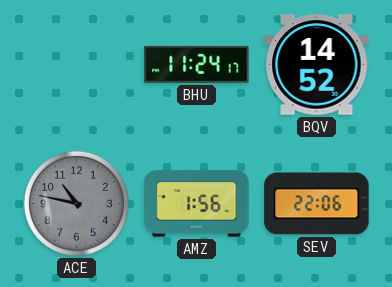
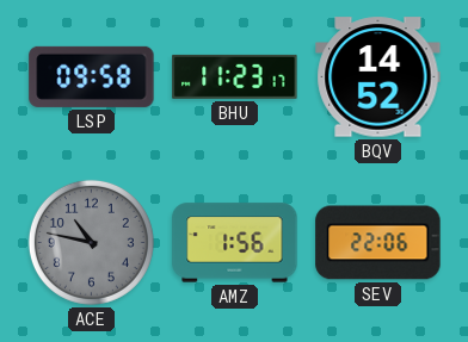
LSP: none -> 09:58 (92, 76)
BHU: 11:24 -> 11:23 (235, 76)
